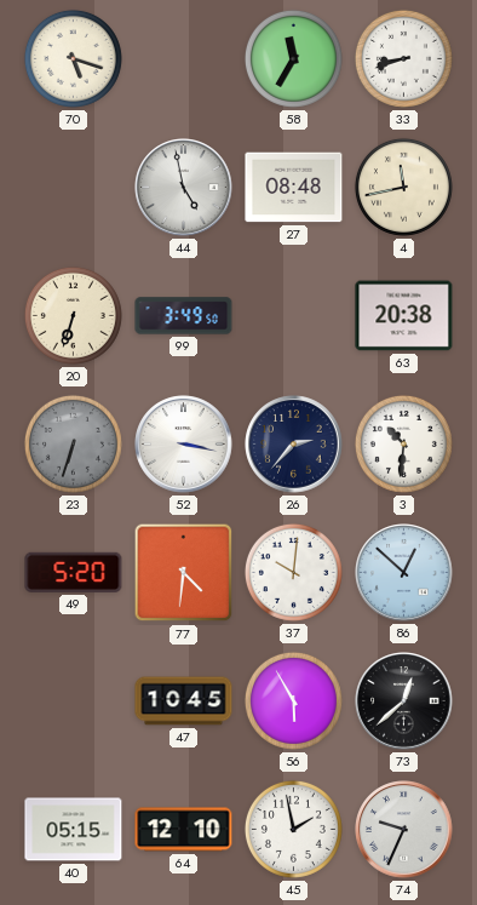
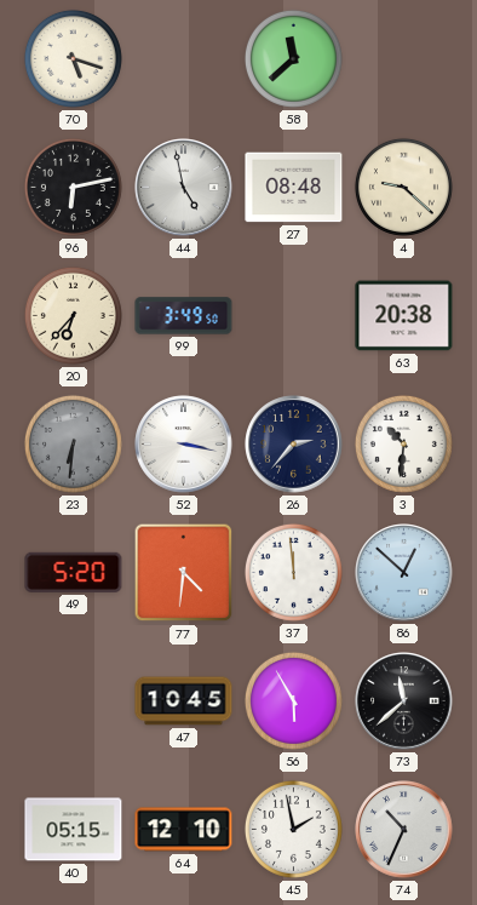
58: 11:35 -> 11:38 (293, 58)
33: 8:42 -> none (403, 58)
96: none -> 6:13 (73, 187)
4: 11:43 -> 9:22 (403, 187)
20: 6:33 -> 6:37 (73, 315)
23: 6:33 -> 6:31 (73, 443)
37: 10:01 -> 11:59 (293, 572)
73: 12:38 -> 11:38 (404, 701)
74: 9:34 -> 10:34 (404, 830)
